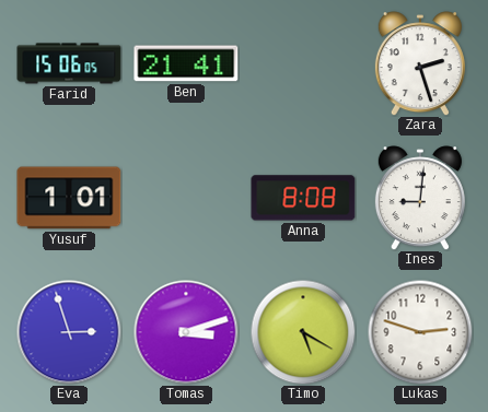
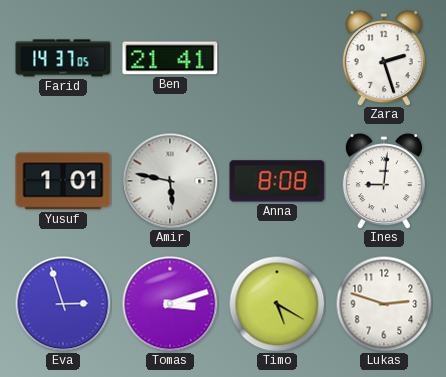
Farid: 15:06 -> 14:37 (63, 58)
Amir: none -> 5:47 (170, 181)
